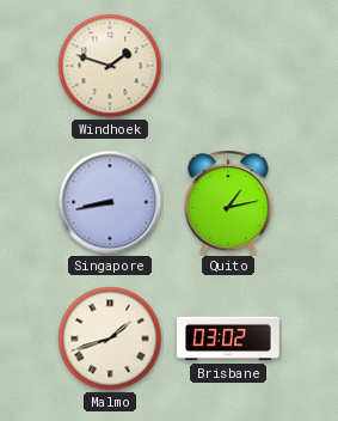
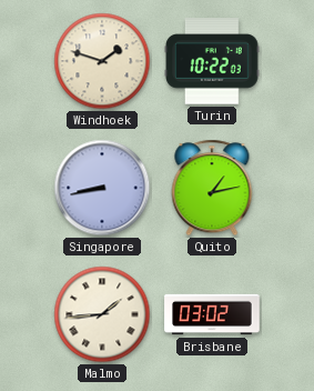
Turin: none -> 10:22 (212, 61)
Malmo: 1:42 -> 1:44 (102, 314)
